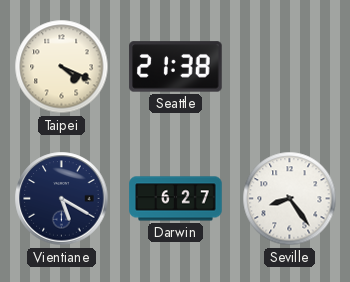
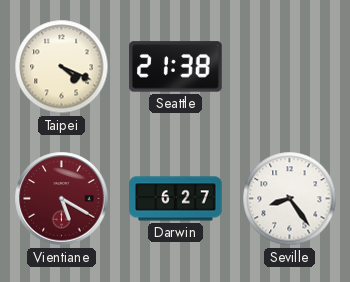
Vientiane dial: navy -> burgundy (62, 199)
